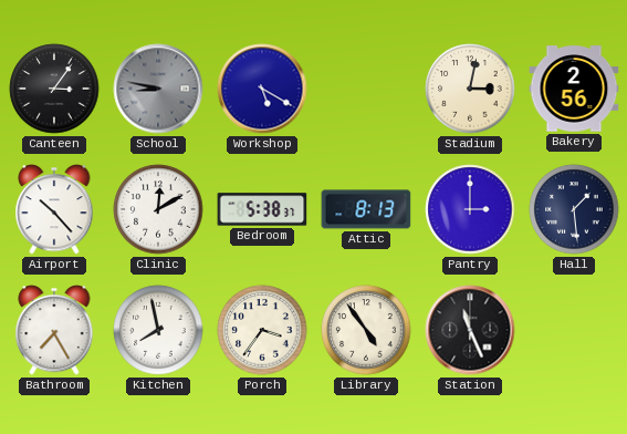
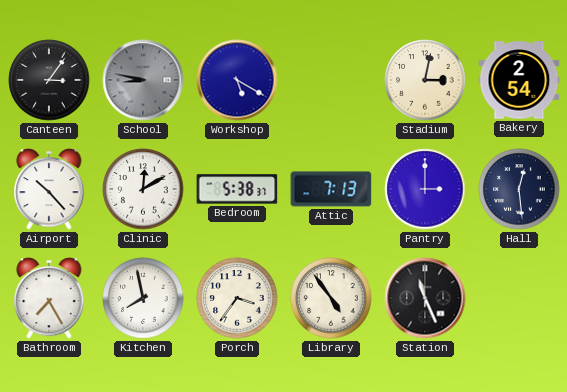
Bakery: 2:56 -> 2:54 (519, 80)
Attic: 8:13 -> 7:13 (331, 189)
Hall: 1:29 -> 12:29 (519, 189)
